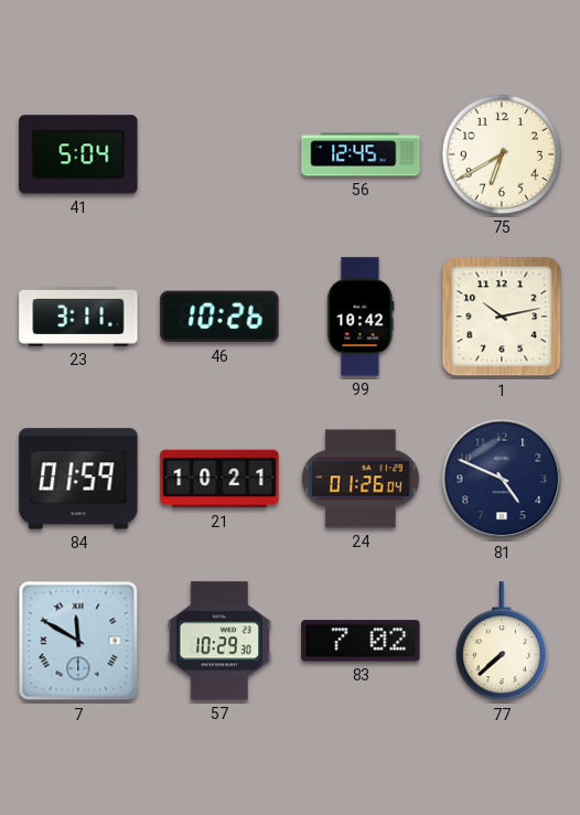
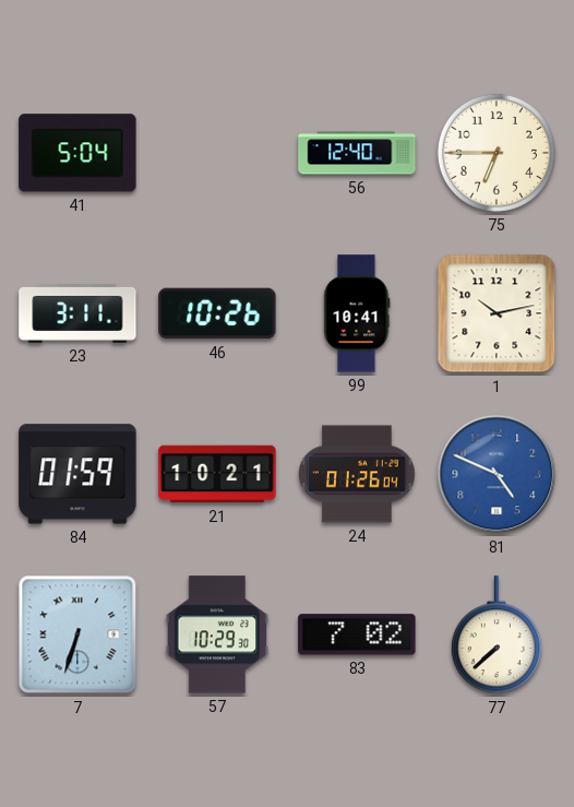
56: 12:45 -> 12:40 (357, 153)
75: 6:40 -> 6:45 (497, 153)
99: 10:42 -> 10:41 (357, 313)
81 dial: navy -> blue (497, 474)
7: 11:50 -> 6:33 (77, 634)
